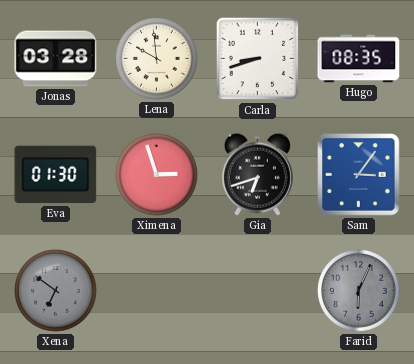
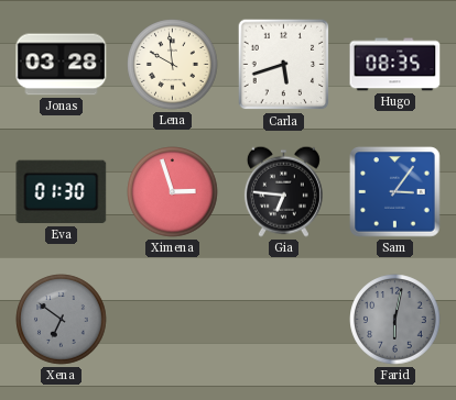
Carla: 8:42 -> 5:42 (284, 65)
Gia: 6:42 -> 6:46 (283, 191)
Farid: 6:04 -> 6:02 (395, 320)
